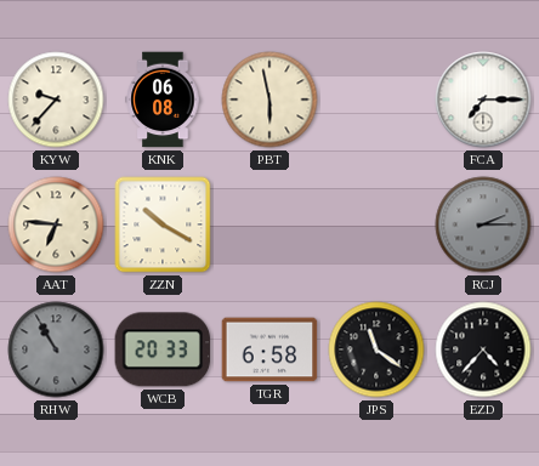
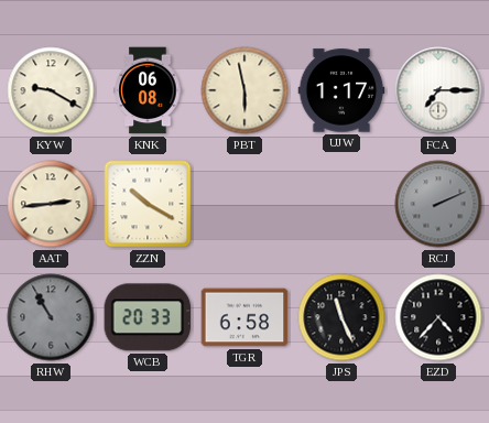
KYW: 9:37 -> 9:20 (51, 90)
UJW: none -> 1:17 (341, 90)
AAT: 6:46 -> 2:44 (51, 204)
RCJ: 2:15 -> 2:11 (438, 204)
JPS: 11:21 -> 11:26 (341, 317)
